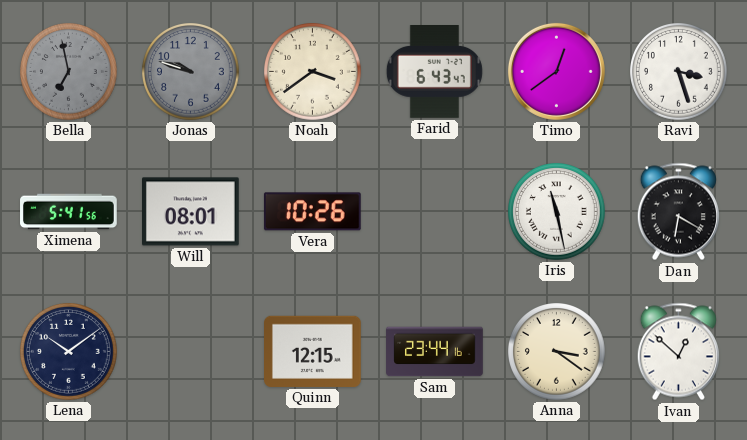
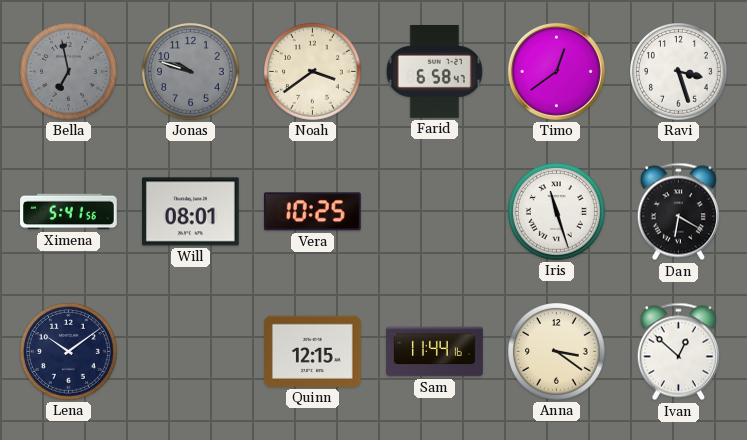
Farid: 6:43 -> 6:58 (434, 72)
Vera: 10:26 -> 10:25 (312, 212)
Iris: 11:28 -> 11:27 (557, 212)
Sam: 23:44 -> 11:44 (435, 352)
